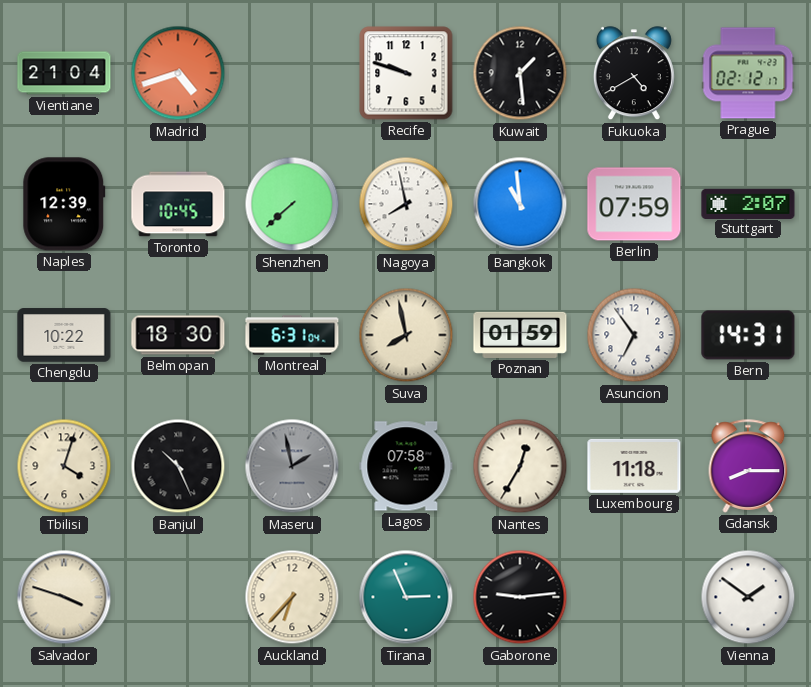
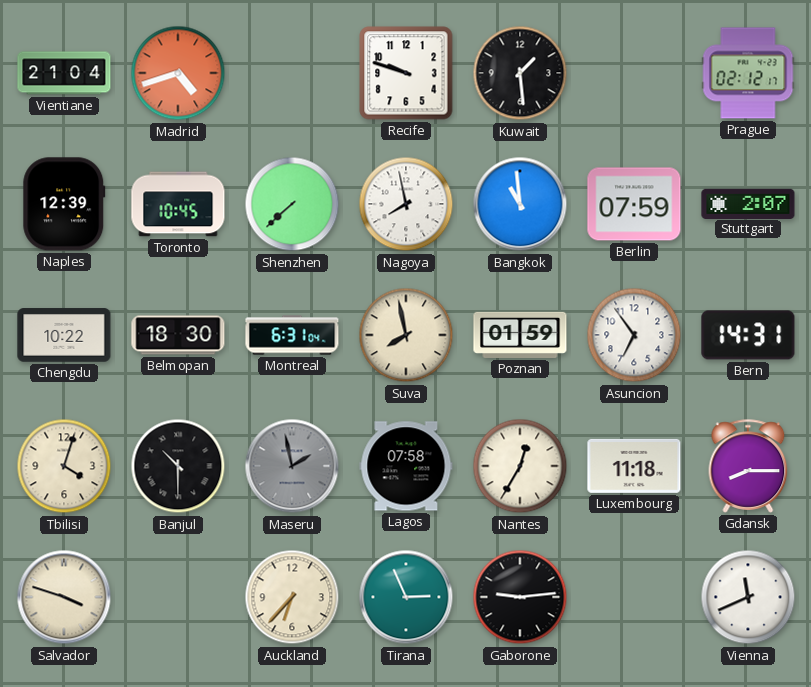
Fukuoka: 4:40 -> none (634, 74)
Banjul: 10:26 -> 10:30 (178, 466)
Vienna: 1:51 -> 11:41 (748, 597)
